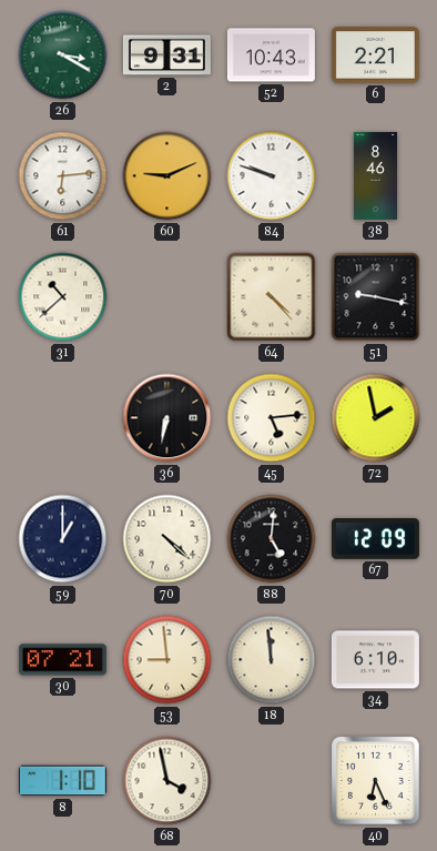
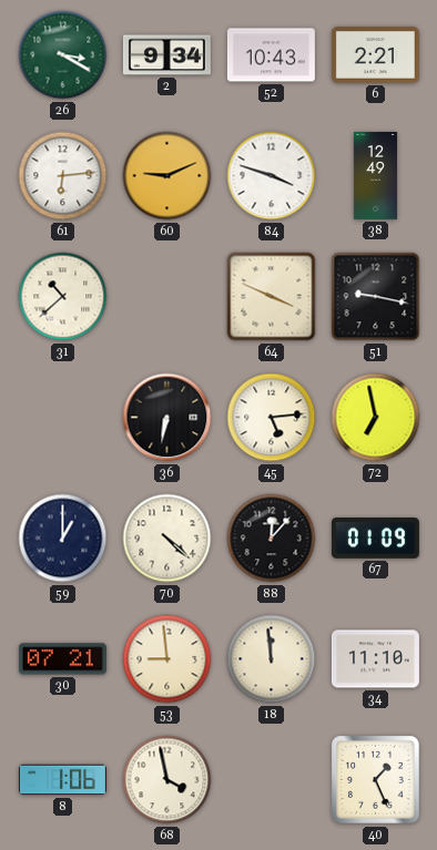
2: 9:31 -> 9:34 (166, 55)
84: 9:48 -> 3:48 (272, 176)
38: 8:46 -> 12:49 (375, 175)
64: 4:23 -> 3:49 (272, 297)
72: 1:58 -> 6:58 (376, 418)
88: 5:01 -> 12:07 (272, 539)
67: 12:09 -> 01:09 (375, 539)
34: 6:10 -> 11:10 (375, 659)
8: 1:10 -> 1:06 (62, 780)
40: 6:26 -> 1:26 (376, 780)
